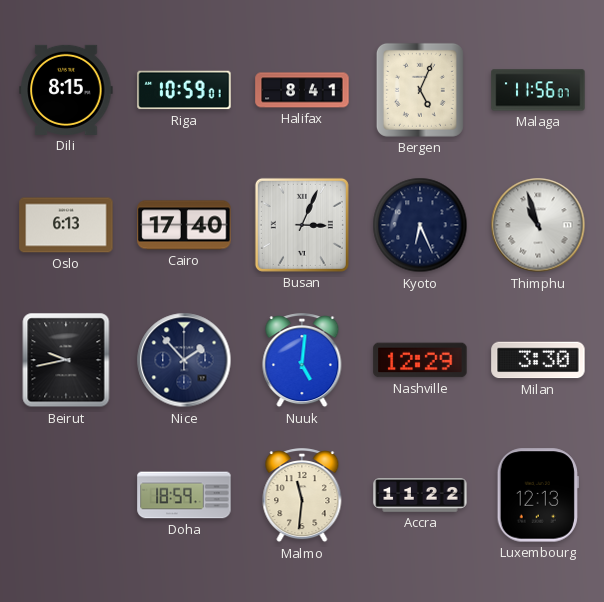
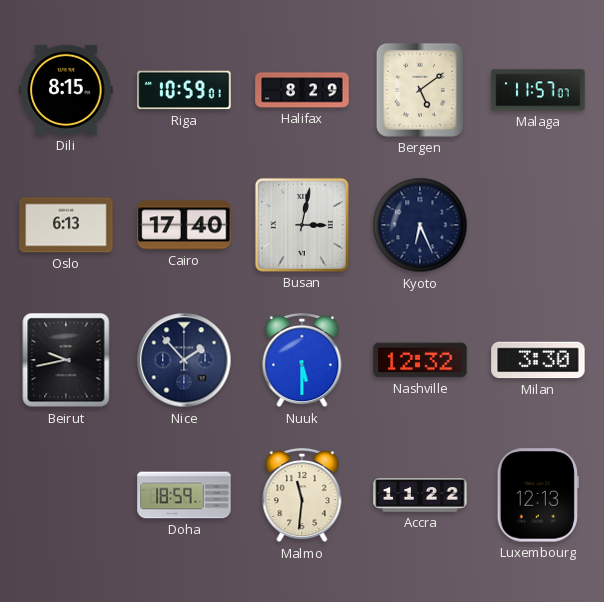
Halifax: 8:41 -> 8:29 (302, 90)
Bergen: 5:04 -> 5:09 (420, 90)
Malaga: 11:56 -> 11:57 (538, 90)
Busan: 3:04 -> 3:02 (302, 225)
Thimphu: 10:57 -> none (538, 225)
Nuuk: 5:01 -> 5:30 (302, 361)
Nashville: 12:29 -> 12:32 (420, 360)
